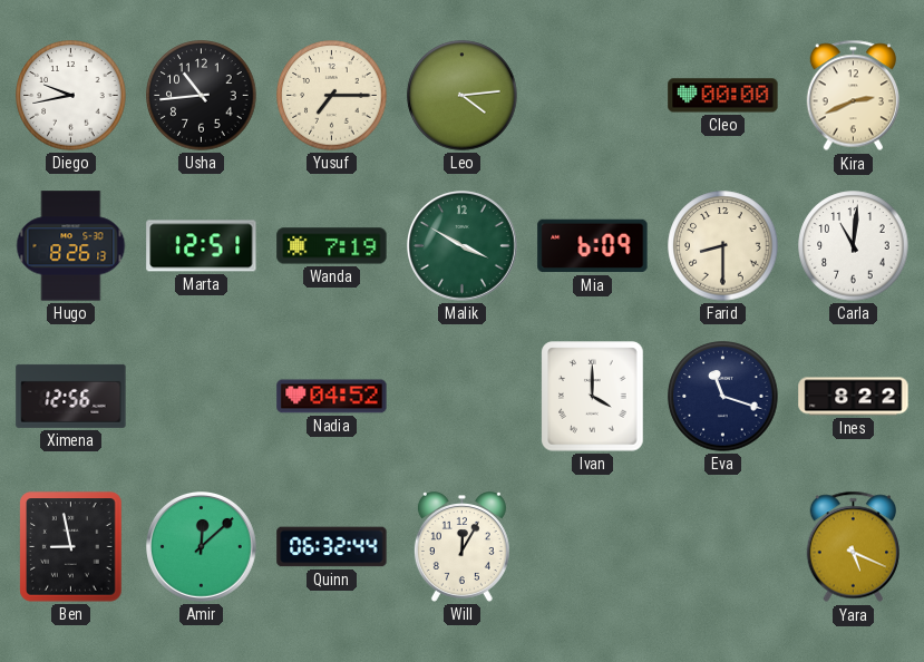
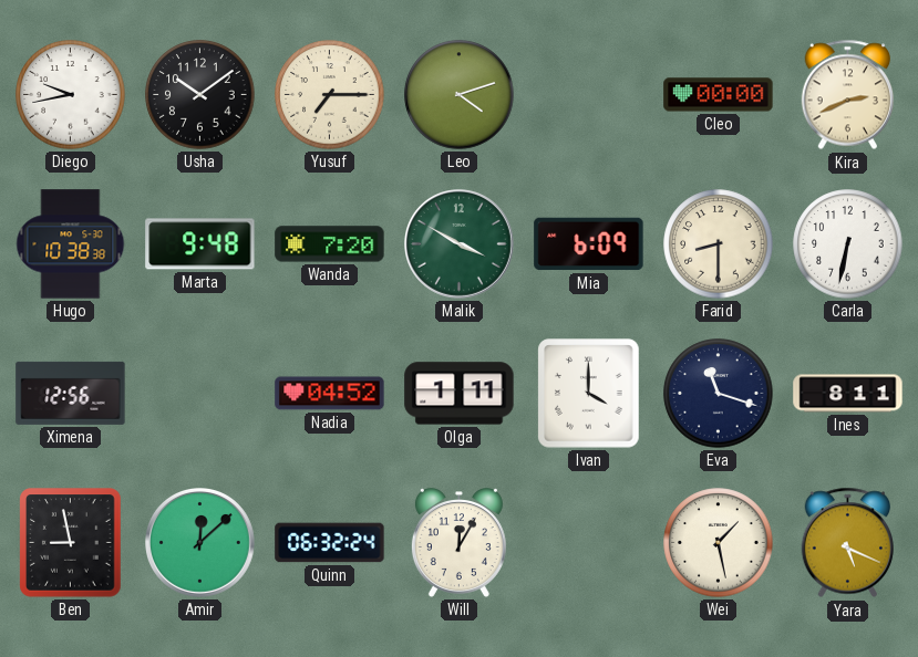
Usha: 10:44 -> 10:09 (200, 95)
Leo: 4:14 -> 4:12 (460, 95)
Hugo: 8:26 -> 10:38 (71, 244)
Marta: 12:51 -> 9:48 (200, 244)
Wanda: 7:19 -> 7:20 (330, 244)
Carla: 11:01 -> 6:32 (848, 244)
Olga: none -> 1:11 (460, 394)
Ines: 8:22 -> 8:11 (848, 394)
Quinn: 06:32:44 -> 06:32:24 (330, 543)
Wei: none -> 1:28 (719, 543)
